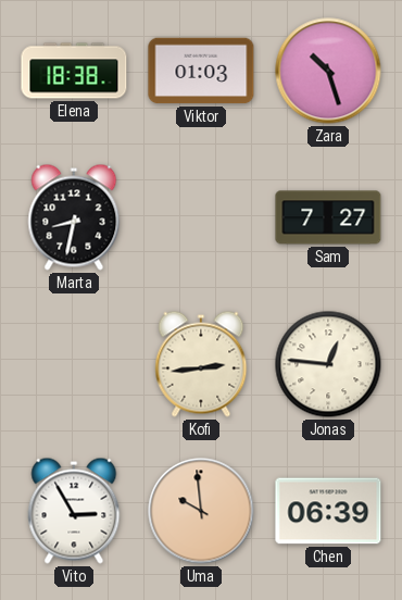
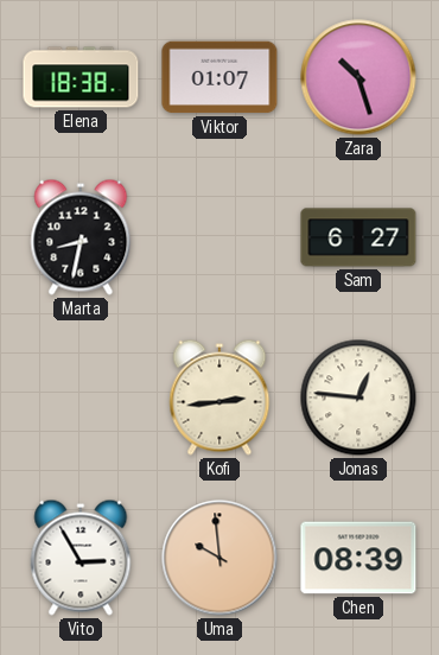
Viktor: 01:03 -> 01:07 (220, 77)
Sam: 7:27 -> 6:27 (358, 237)
Chen: 06:39 -> 08:39 (358, 558)
